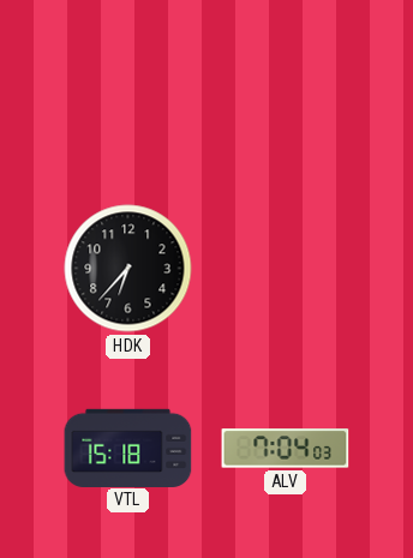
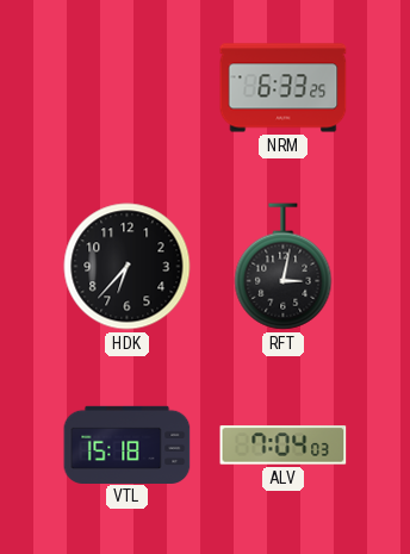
NRM: none -> 6:33 (284, 88)
RFT: none -> 3:02 (284, 267)
